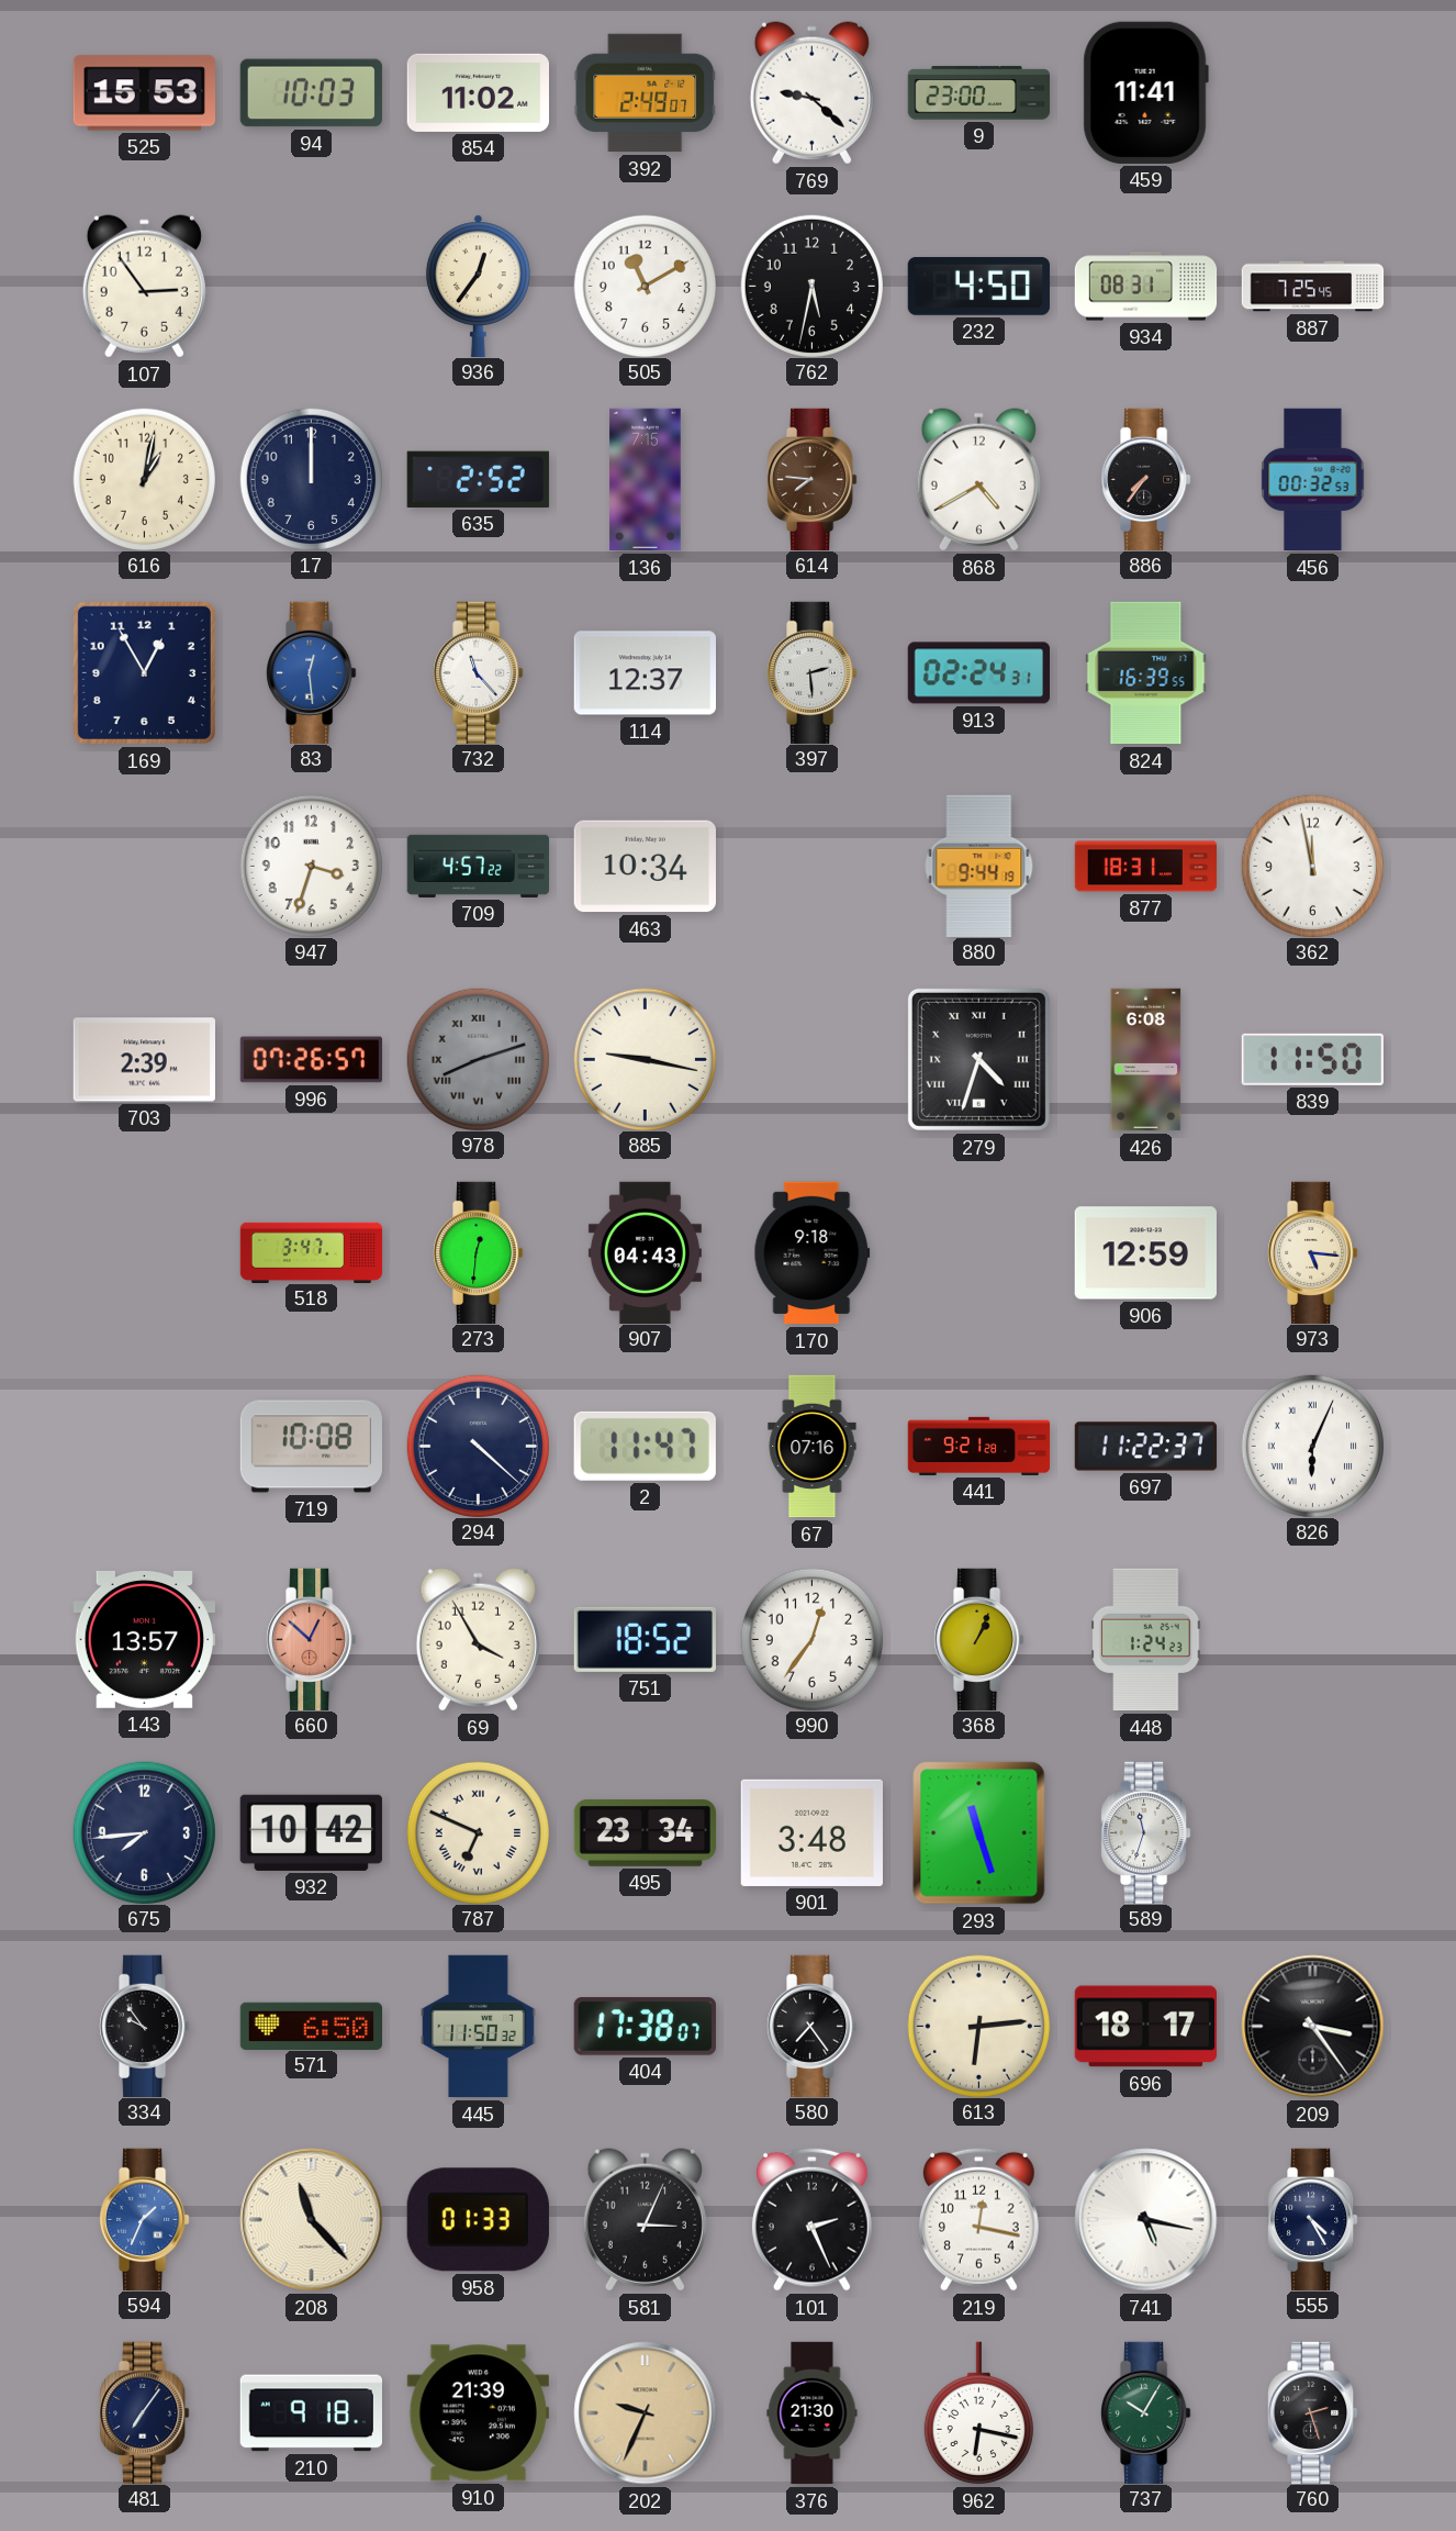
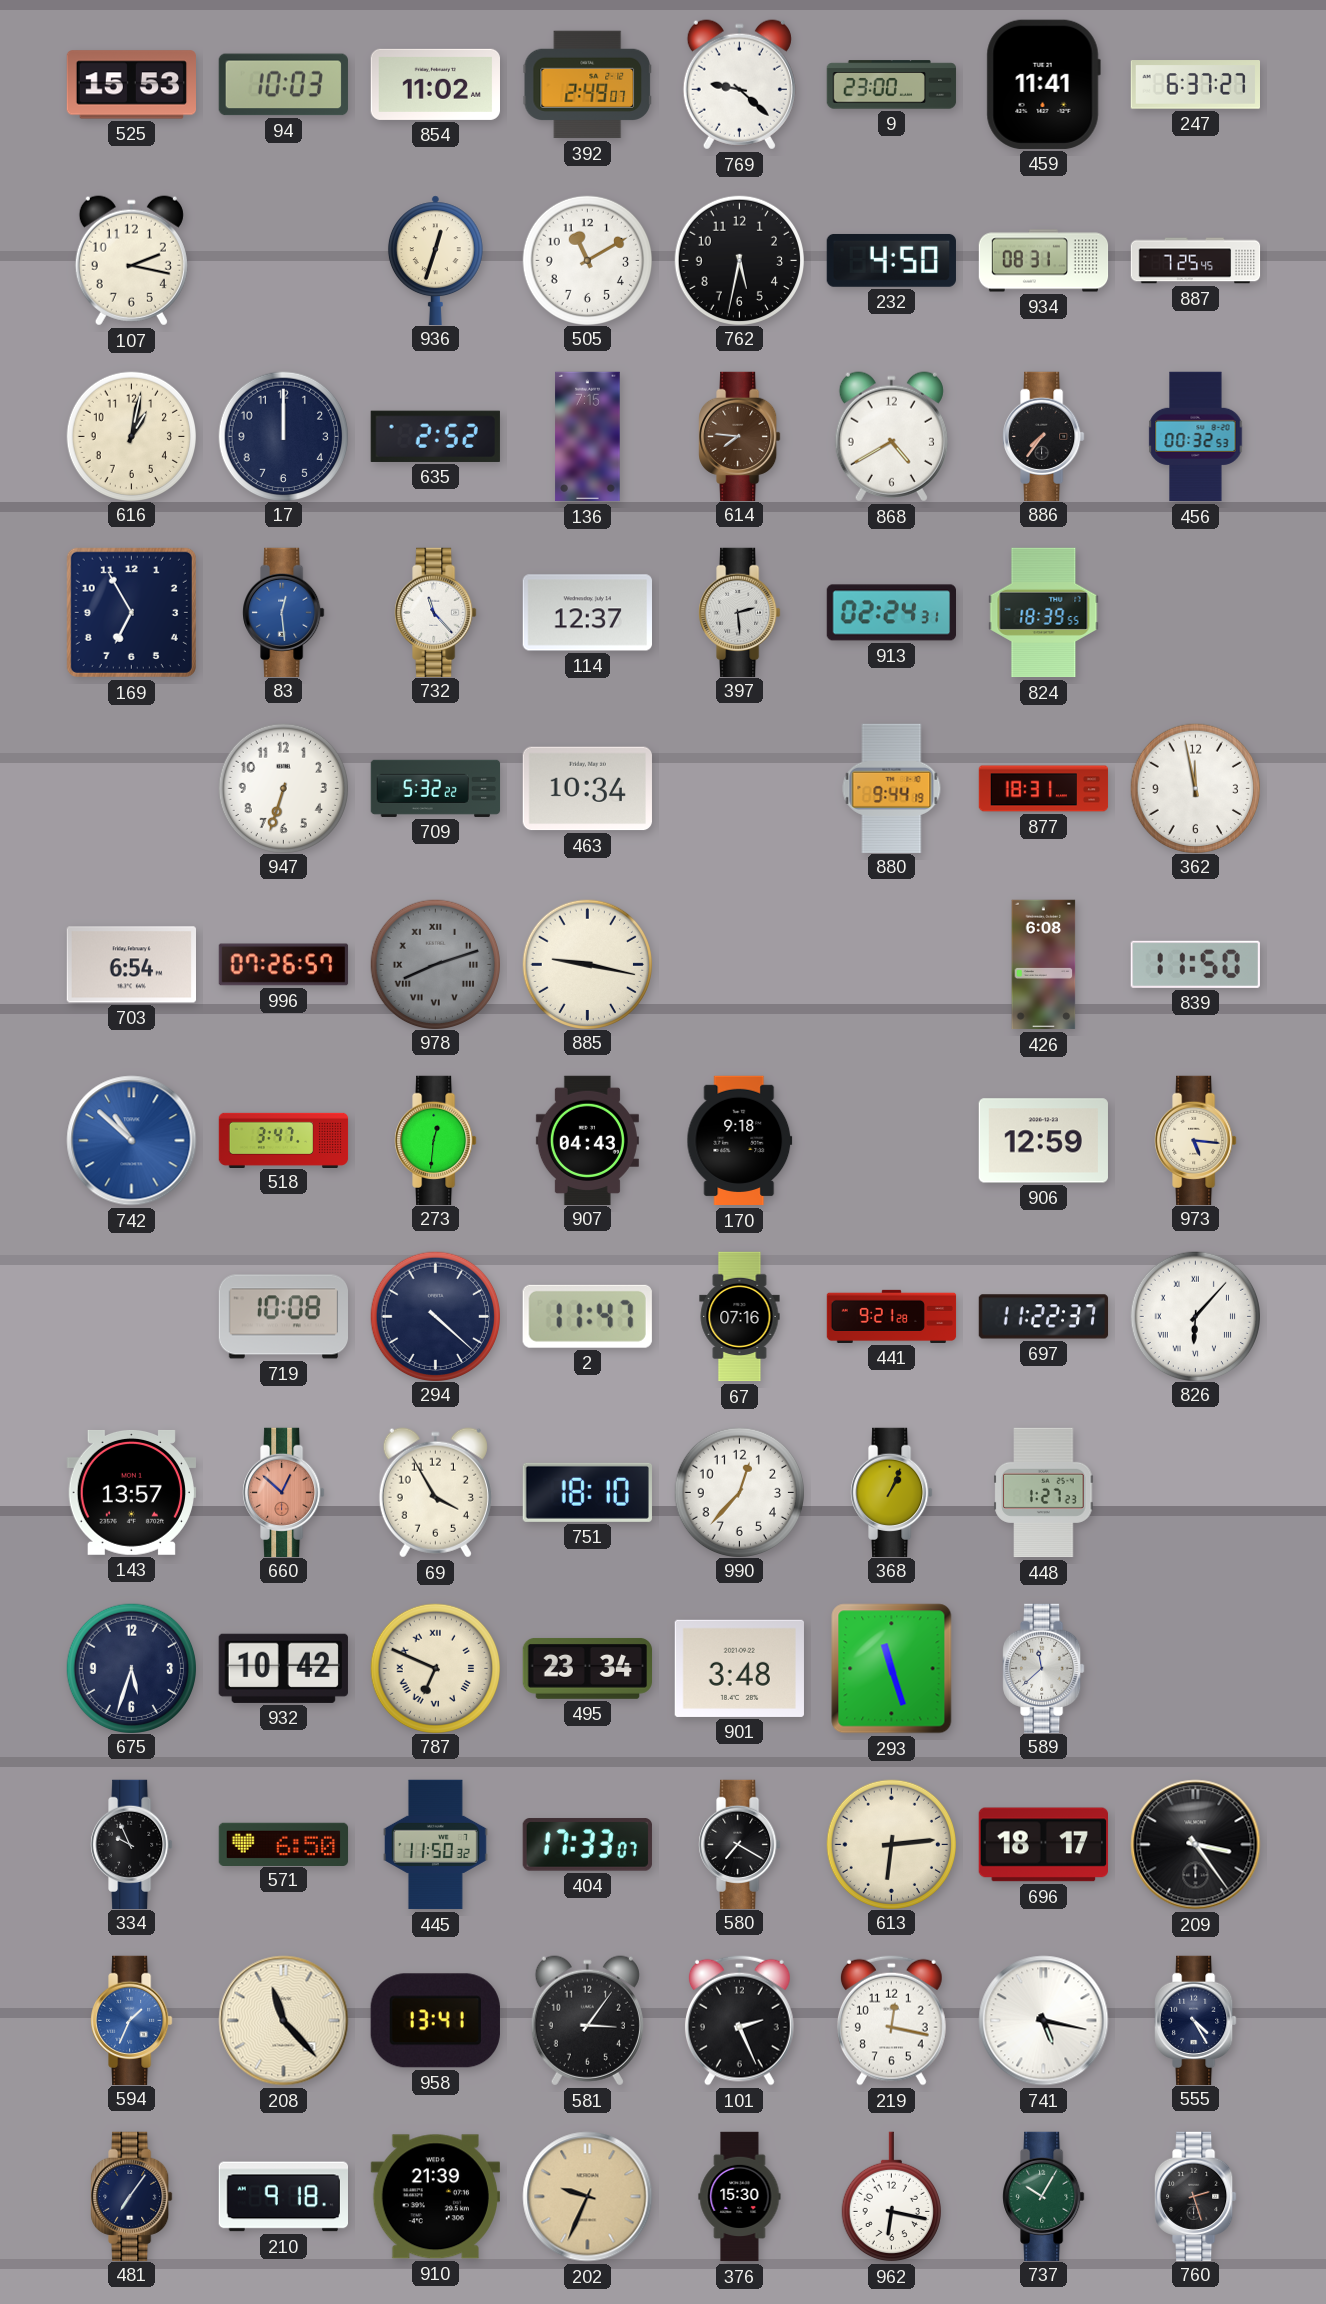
247: none -> 6:37 (1195, 85)
107: 2:54 -> 2:17 (131, 261)
936: 12:36 -> 12:33 (435, 260)
169: 12:55 -> 6:55 (131, 612)
824: 16:39 -> 18:39 (1044, 613)
947: 3:33 -> 6:33 (283, 788)
709: 4:57 -> 5:32 (436, 788)
703: 2:39 -> 6:54 (131, 965)
279: 4:33 -> none (978, 1059)
742: none -> 10:52 (132, 1141)
826: 6:04 -> 6:07 (1195, 1316)
751: 18:52 -> 18:10 (587, 1492)
990: 12:36 -> 12:37 (739, 1492)
448: 1:24 -> 1:27 (1044, 1493)
675: 7:44 -> 5:33 (131, 1668)
589: 11:33 -> 11:38 (1044, 1668)
334: 9:54 -> 9:56 (132, 1844)
404: 17:38 -> 17:33 (587, 1845)
580: 7:24 -> 7:20 (740, 1844)
958: 01:33 -> 13:41 (435, 2021)
581: 3:04 -> 3:06 (587, 2021)
376: 21:30 -> 15:30 (740, 2197)
